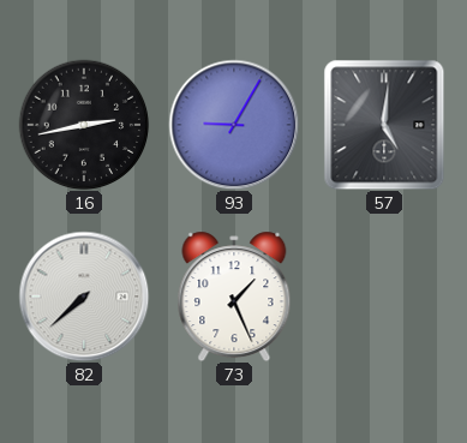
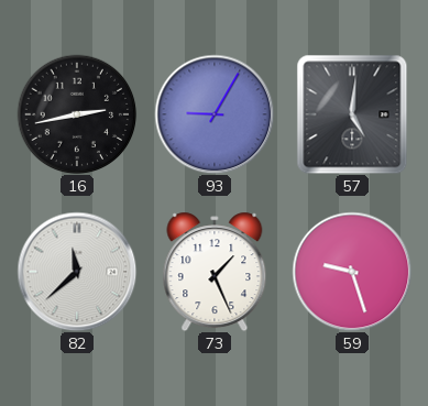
82: 7:38 -> 11:38 (77, 272)
59: none -> 9:27 (352, 272)
